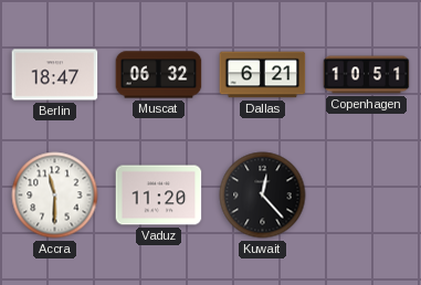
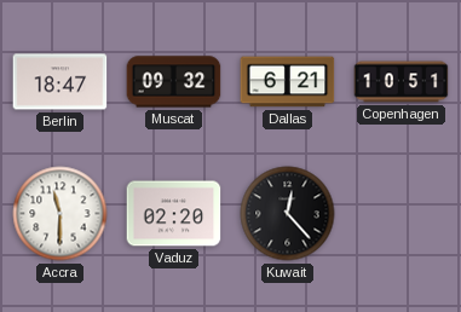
Muscat: 06:32 -> 09:32 (174, 82)
Vaduz: 11:20 -> 02:20 (174, 214)
